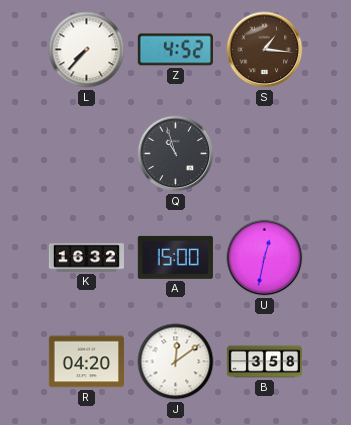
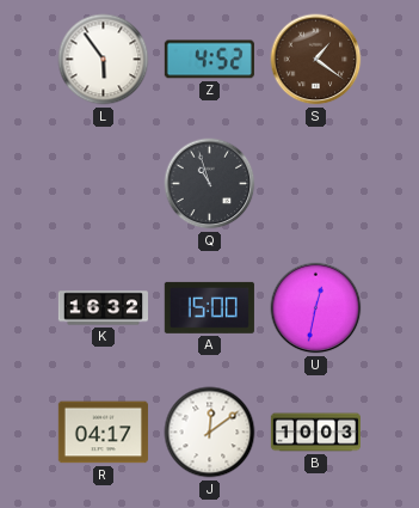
L: 7:37 -> 5:54 (104, 60)
S: 1:16 -> 1:21 (316, 60)
R: 04:20 -> 04:17 (103, 433)
B: 3:58 -> 10:03 (315, 433)
